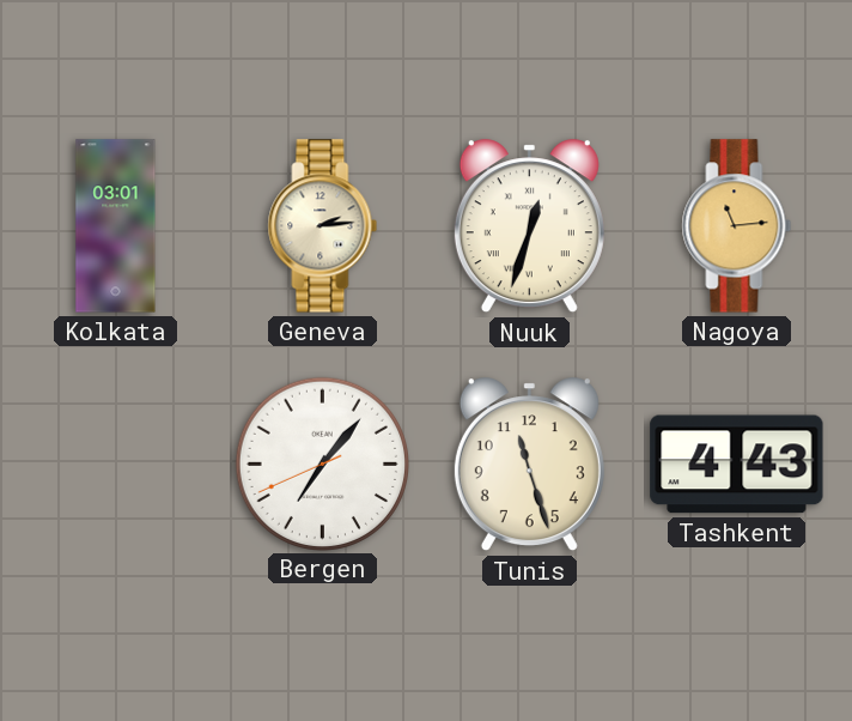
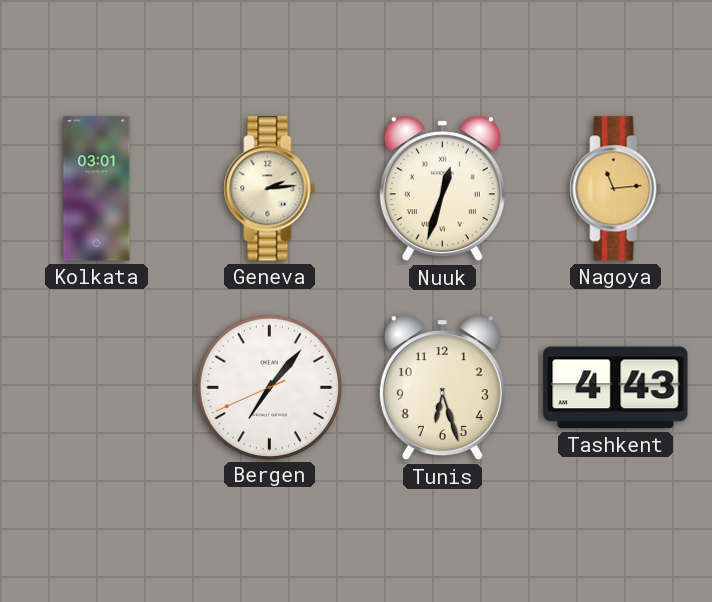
Tunis: 11:27 -> 6:27 (442, 388)
